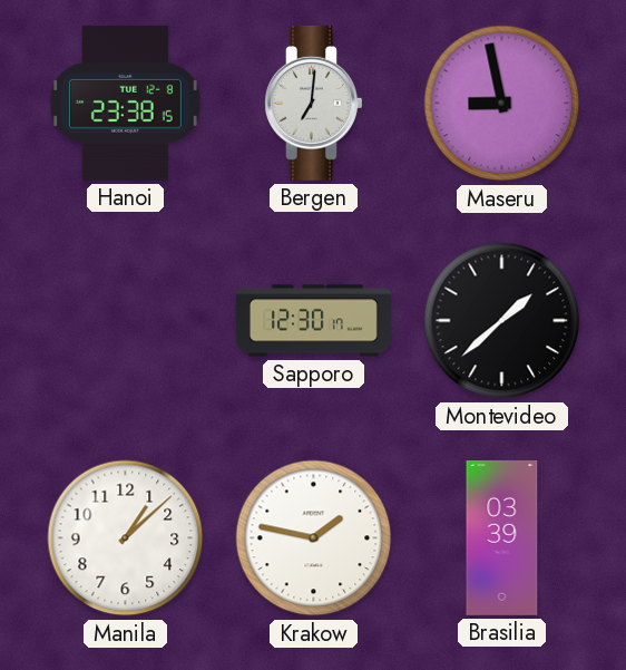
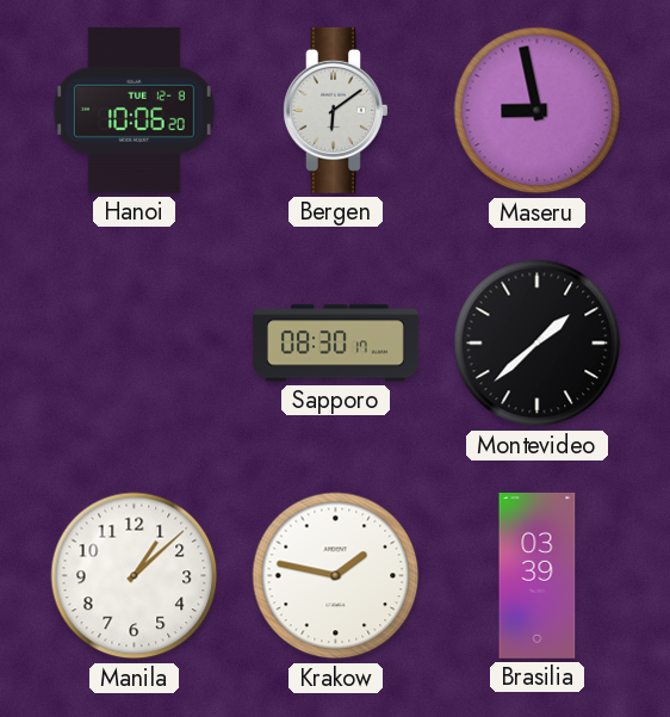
Hanoi: 23:38 -> 10:06 (134, 110)
Bergen: 7:01 -> 6:09 (336, 110)
Sapporo: 12:30 -> 08:30 (335, 344)
